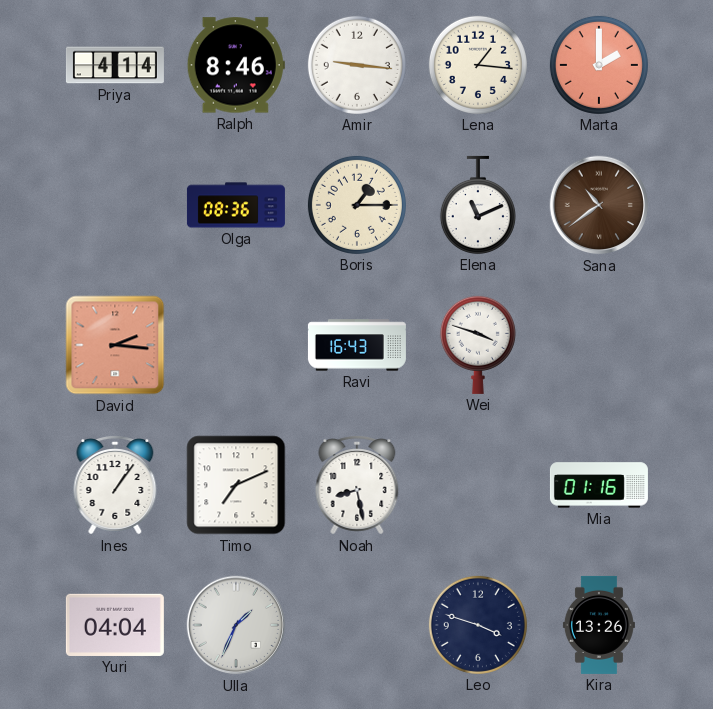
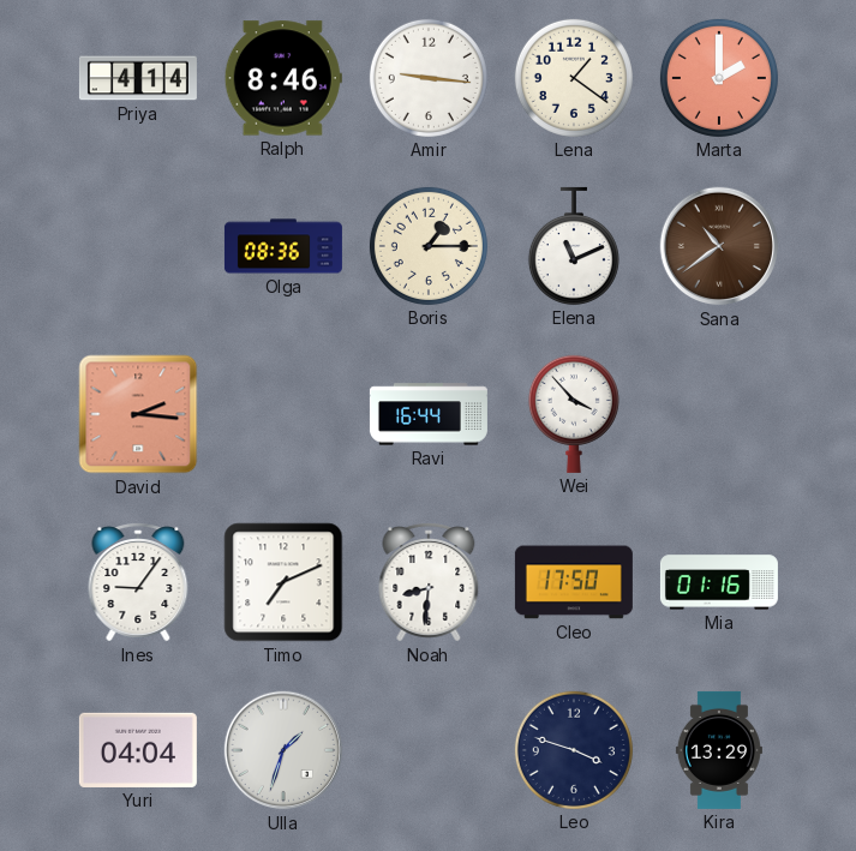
Lena: 1:16 -> 1:21 (574, 78)
Ravi: 16:43 -> 16:44 (429, 414)
Wei: 3:48 -> 3:53 (574, 414)
Ines: 1:06 -> 9:06 (138, 582)
Noah: 8:28 -> 8:31 (429, 582)
Cleo: none -> 17:50 (574, 582)
Ulla: 1:34 -> 1:33 (283, 750)
Kira: 13:26 -> 13:29 (719, 750)
